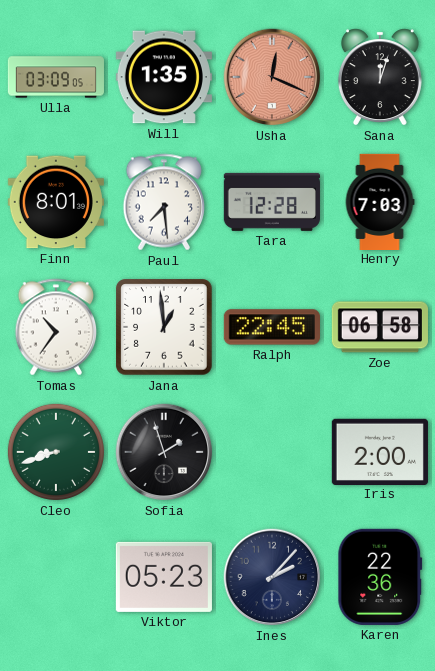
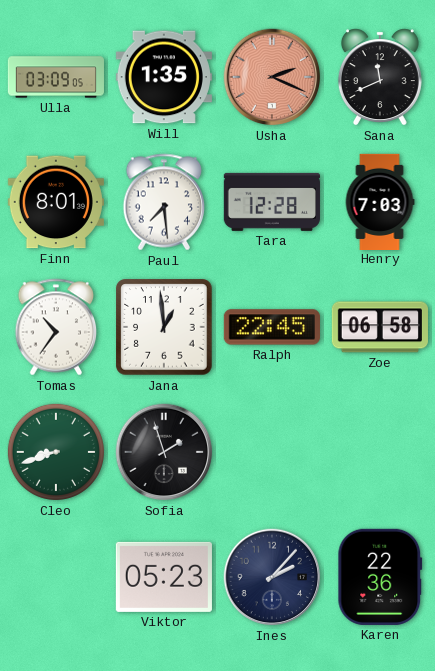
Usha: 12:19 -> 2:19 (272, 77)
Sana: 12:03 -> 11:41 (380, 77)
Iris: 2:00 -> none (380, 451)
